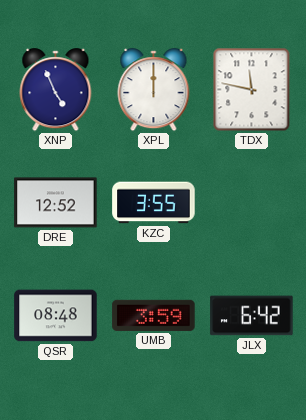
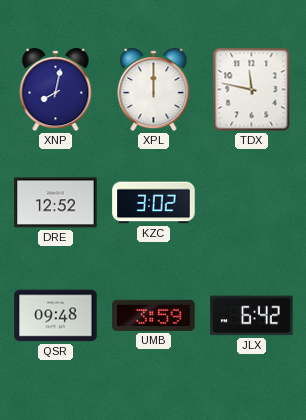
XNP: 4:56 -> 8:02 (56, 90)
KZC: 3:55 -> 3:02 (154, 203)
QSR: 08:48 -> 09:48 (56, 316)
